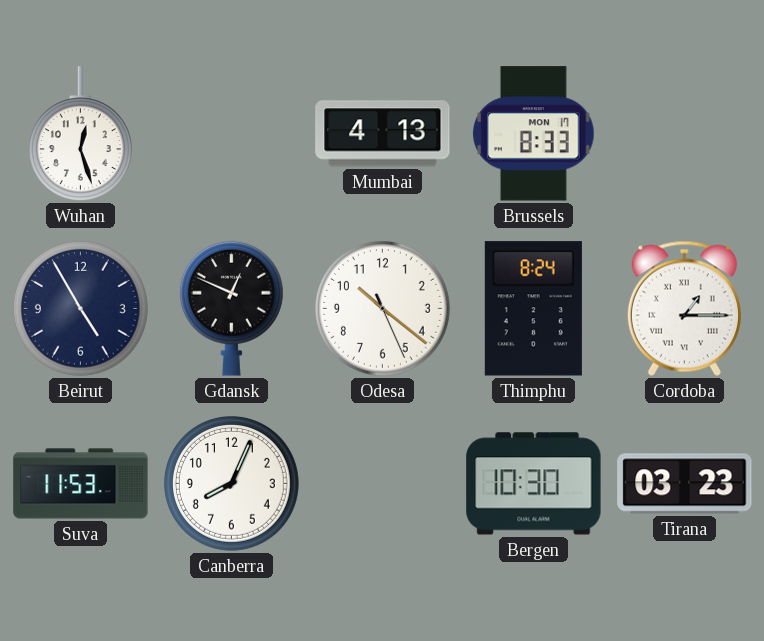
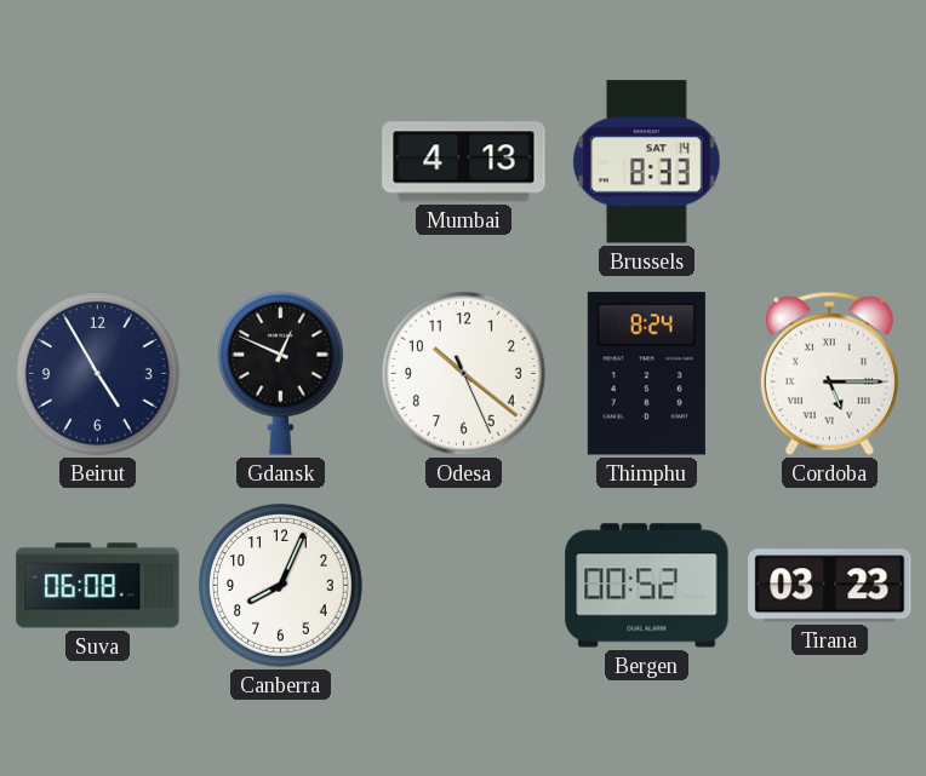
Wuhan: 12:27 -> none (80, 134)
Brussels date: MON 17 -> SAT 14 (646, 162)
Cordoba: 1:15 -> 5:15 (829, 373)
Suva: 11:53 -> 06:08 (98, 586)
Bergen: 10:30 -> 00:52 (647, 586)
